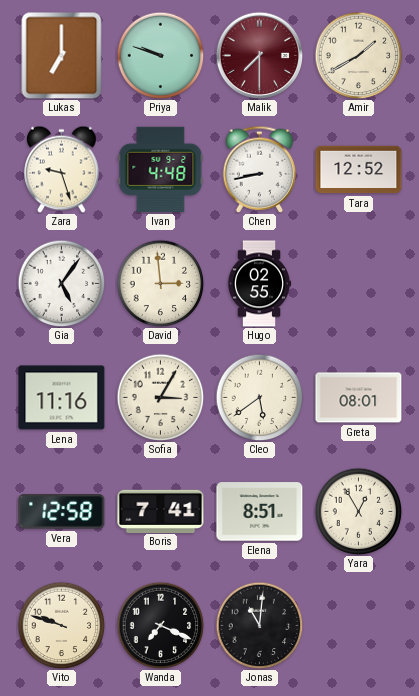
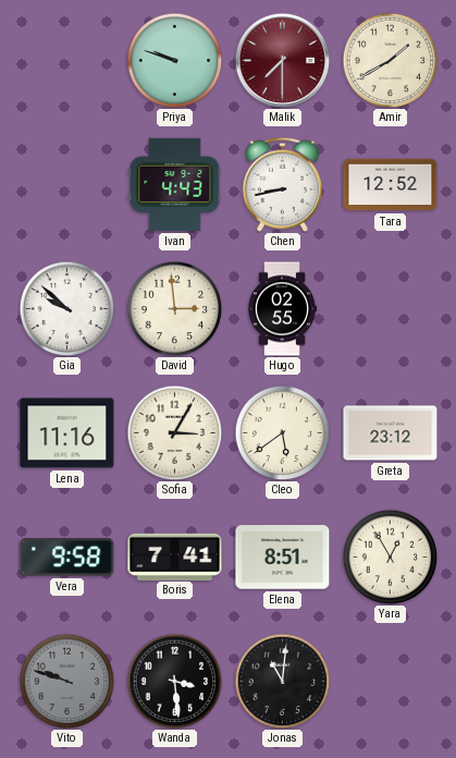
Lukas: 7:00 -> none (62, 55)
Zara: 9:27 -> none (62, 169)
Ivan: 4:48 -> 4:43 (175, 184)
Gia: 5:06 -> 9:52 (66, 308)
Greta: 08:01 -> 23:12 (391, 433)
Vera: 12:58 -> 9:58 (67, 558)
Vito dial: cream -> grey (66, 681)
Wanda: 7:19 -> 3:29 (174, 681)
